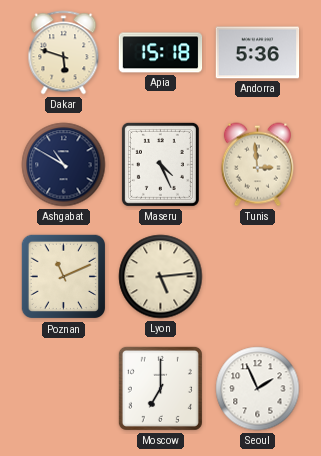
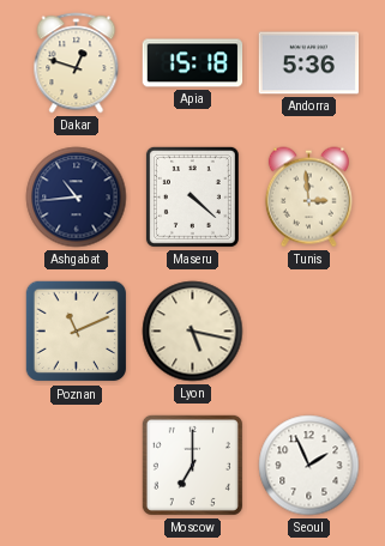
Dakar: 5:48 -> 12:48 (77, 63)
Ashgabat: 10:50 -> 10:44 (77, 198)
Maseru: 4:26 -> 4:22 (192, 196)
Lyon: 5:14 -> 5:17 (193, 332)
